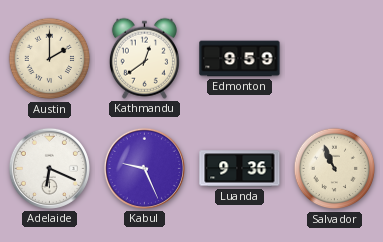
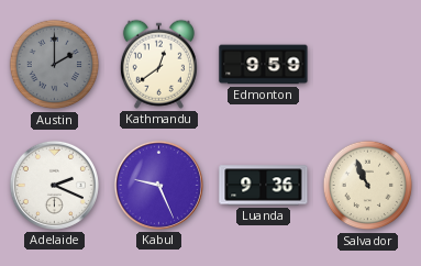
Austin dial: cream -> grey (55, 65)
Adelaide: 6:19 -> 2:19 (54, 185)
